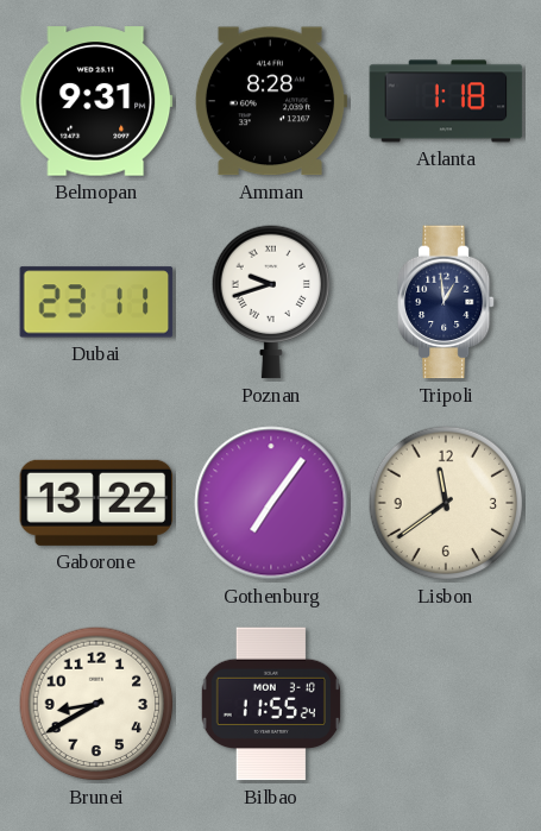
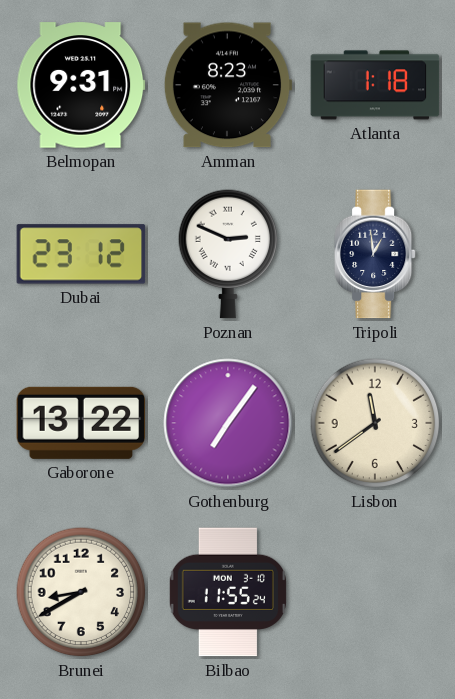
Amman: 8:28 -> 8:23 (228, 85)
Dubai: 23:11 -> 23:12 (81, 254)
Poznan: 9:42 -> 2:49 (228, 254)
